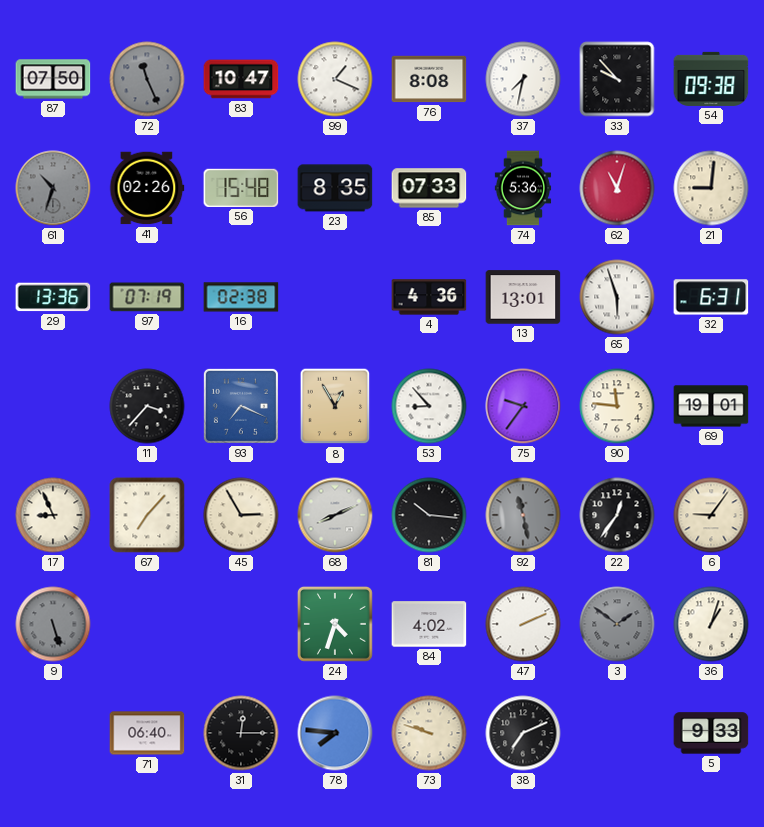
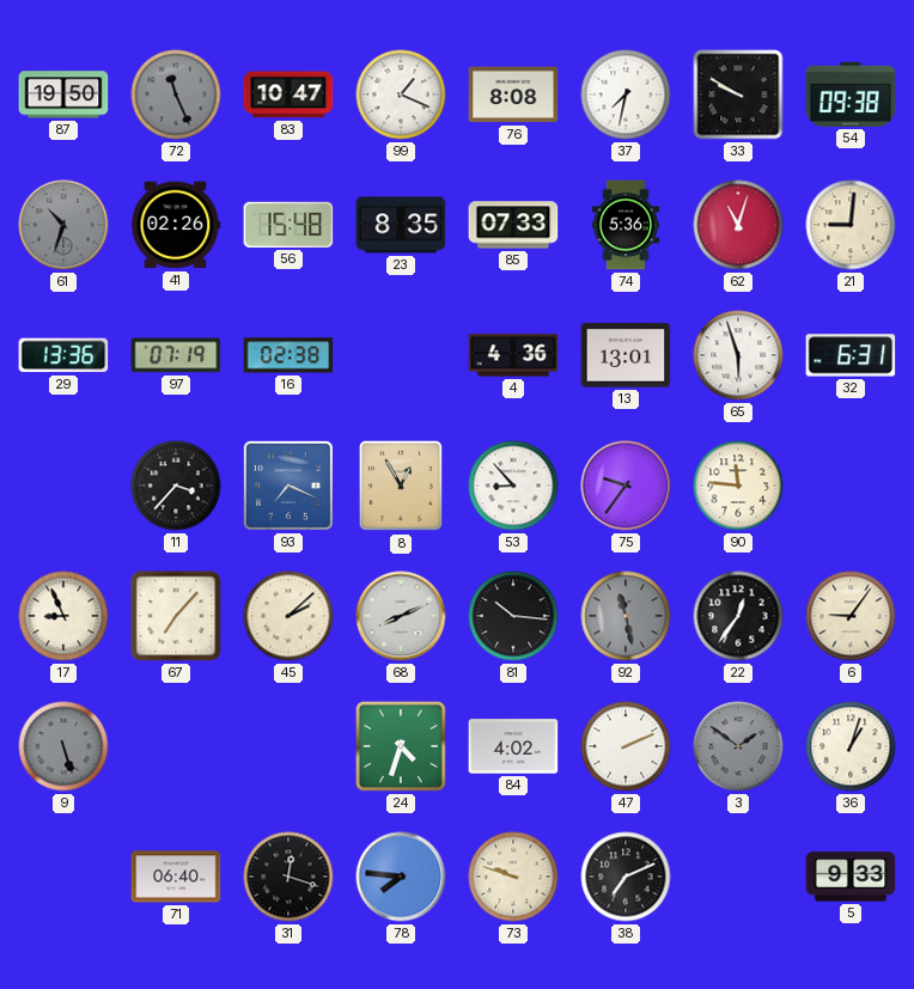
87: 07:50 -> 19:50 (63, 94)
33: 9:53 -> 9:50 (738, 94)
69: 19:01 -> none (711, 406)
45: 2:55 -> 2:08 (288, 616)
31: 12:15 -> 12:18 (288, 877)
